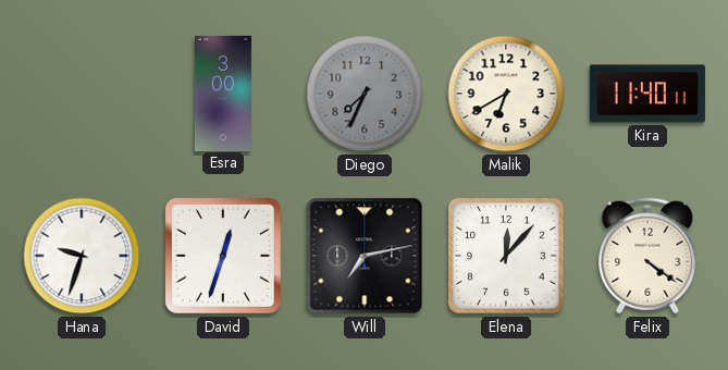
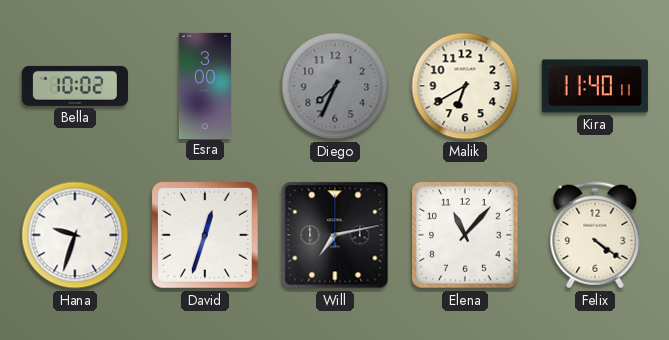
Bella: none -> 10:02 (75, 86)
Elena: 12:07 -> 11:07 (465, 235)
